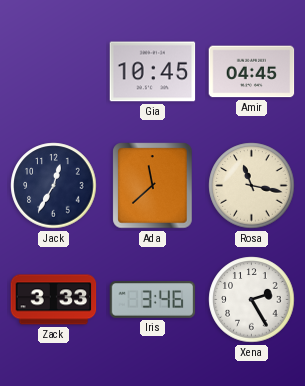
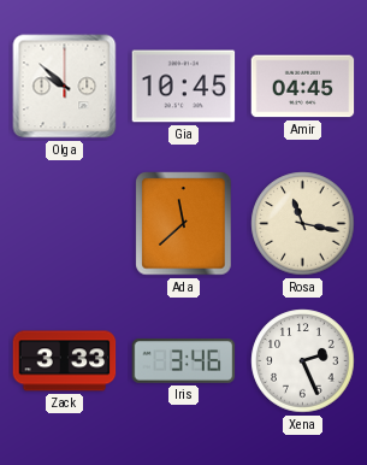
Olga: none -> 9:52 (65, 87)
Jack: 12:35 -> none (54, 186)
Xena: 2:25 -> 2:26 (303, 361)
